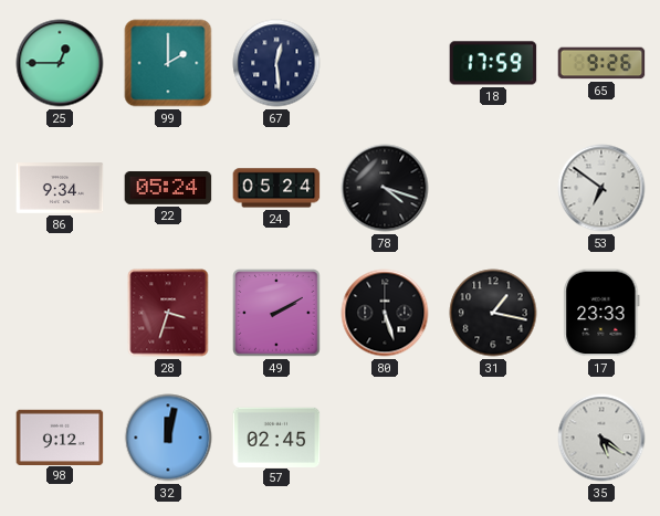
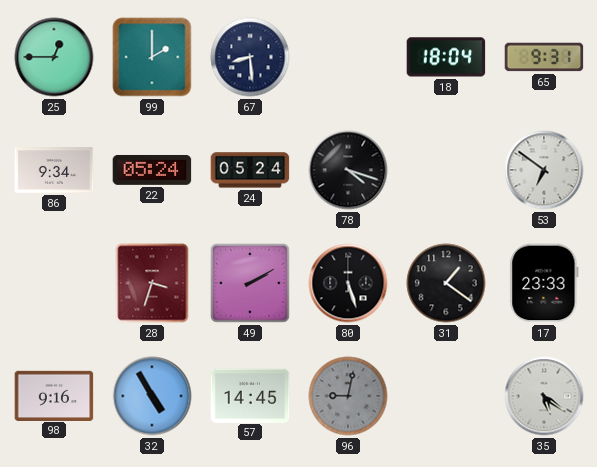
67: 12:29 -> 8:29 (250, 57)
18: 17:59 -> 18:04 (446, 57)
65: 9:26 -> 9:31 (544, 57)
31: 1:17 -> 1:21 (446, 283)
98: 9:12 -> 9:16 (54, 395)
32: 12:02 -> 4:55 (152, 396)
57: 02:45 -> 14:45 (250, 395)
96: none -> 9:02 (348, 396)
